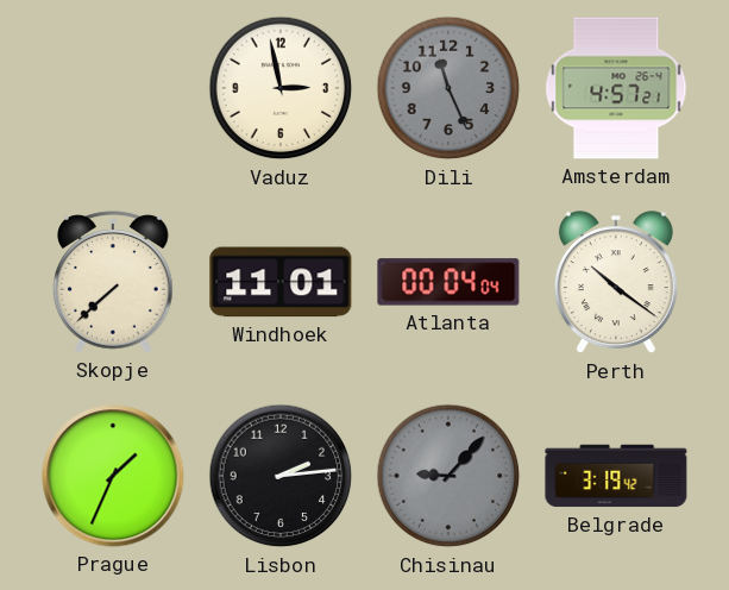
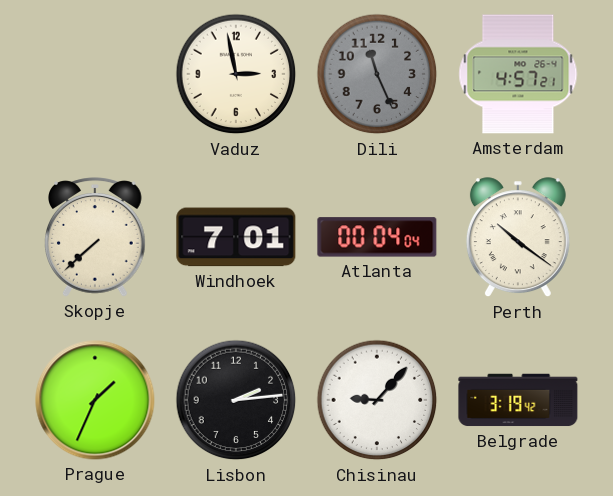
Windhoek: 11:01 -> 7:01 (236, 237)
Chisinau dial: grey -> white (377, 400)
